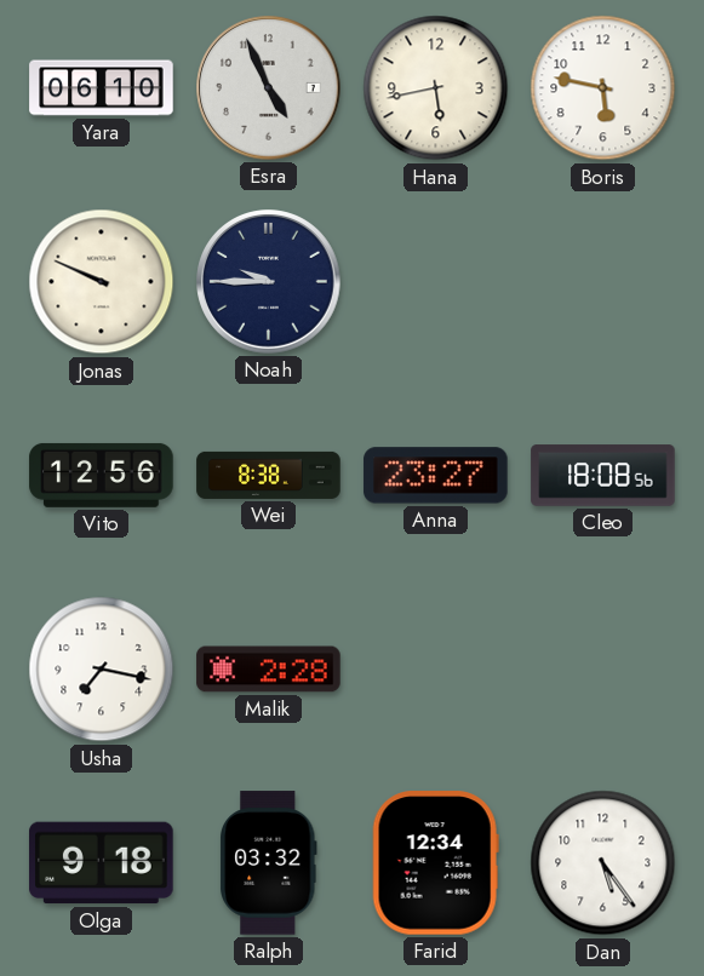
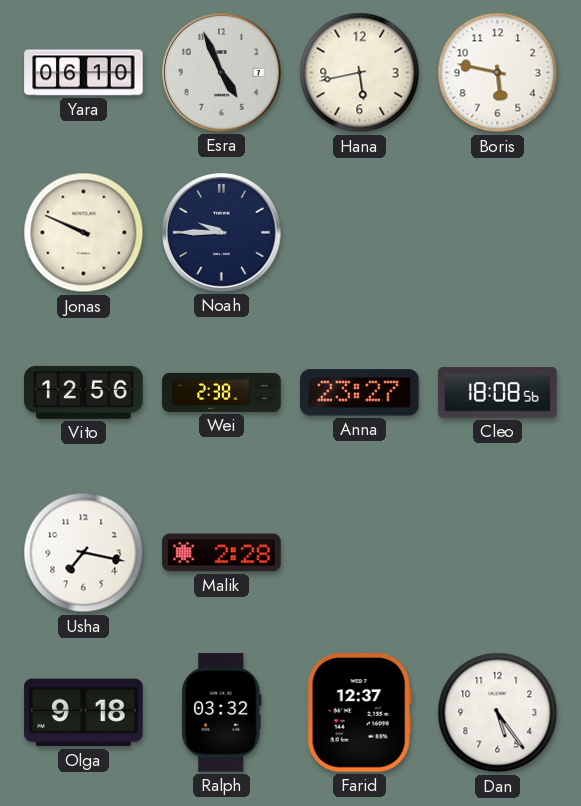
Wei: 8:38 -> 2:38 (222, 392)
Farid: 12:34 -> 12:37 (359, 713)
